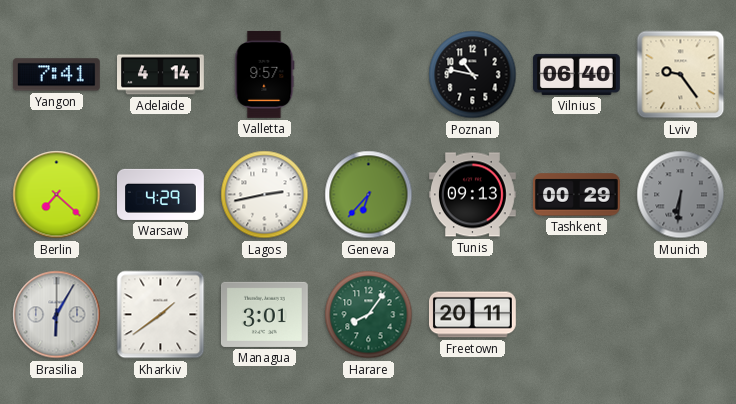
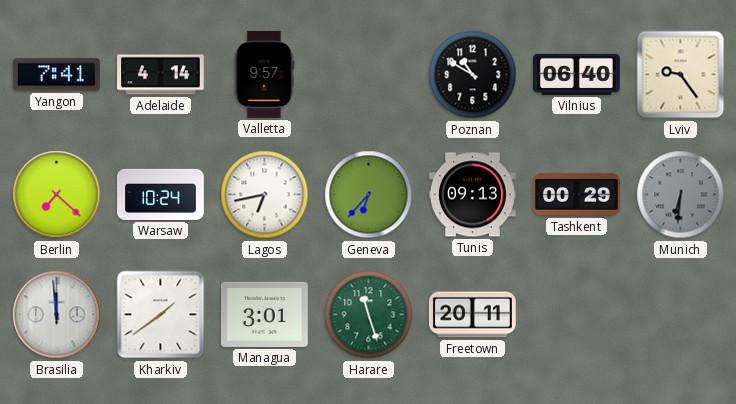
Poznan: 10:47 -> 10:50 (473, 75)
Warsaw: 4:29 -> 10:24 (161, 194)
Lagos: 2:43 -> 6:43 (265, 195)
Brasilia: 6:05 -> 11:59 (57, 315)
Harare: 8:06 -> 11:27 (369, 315)
